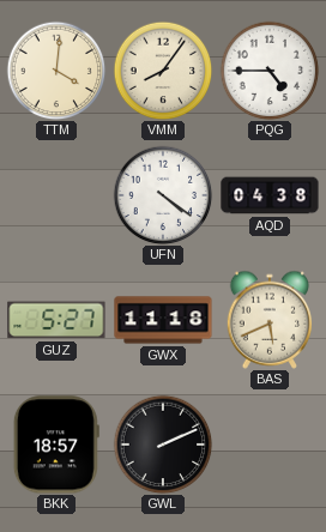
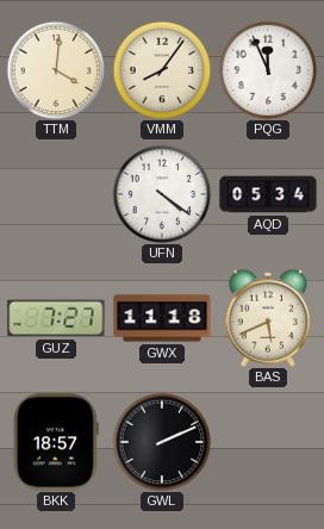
PQG: 4:45 -> 11:56 (268, 70)
AQD: 04:38 -> 05:34 (268, 194)
GUZ: 5:27 -> 7:27 (56, 318)
